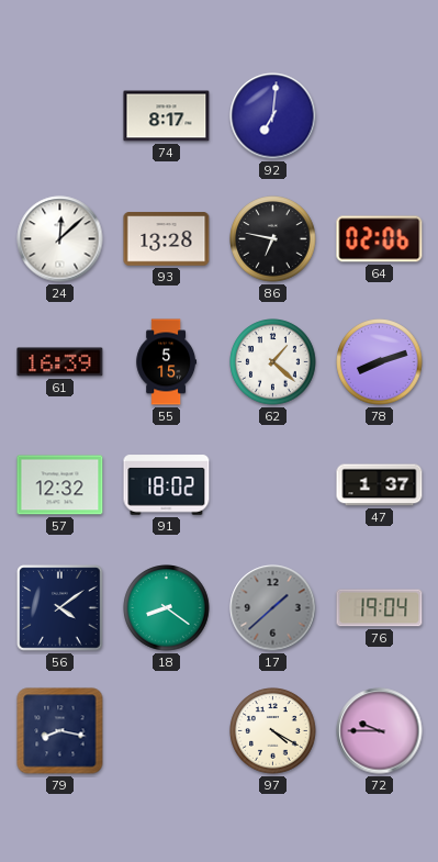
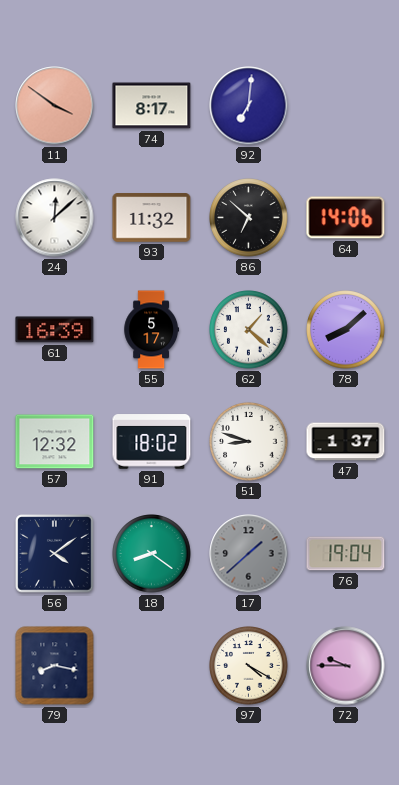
11: none -> 3:51 (55, 106)
93: 13:28 -> 11:32 (152, 218)
86: 6:47 -> 6:52 (249, 218)
64: 02:06 -> 14:06 (346, 218)
55: 5:15 -> 5:17 (151, 330)
78: 8:12 -> 8:08 (346, 330)
51: none -> 8:48 (249, 442)
